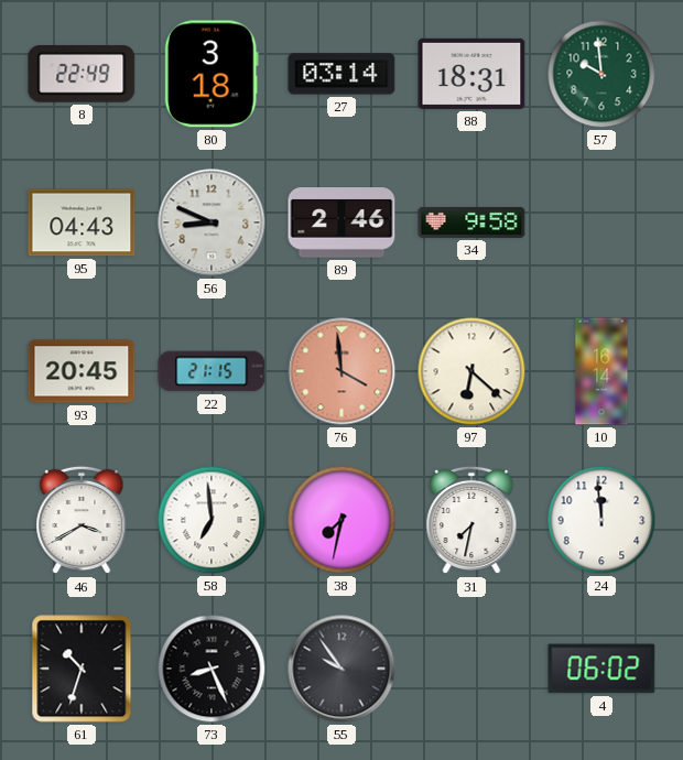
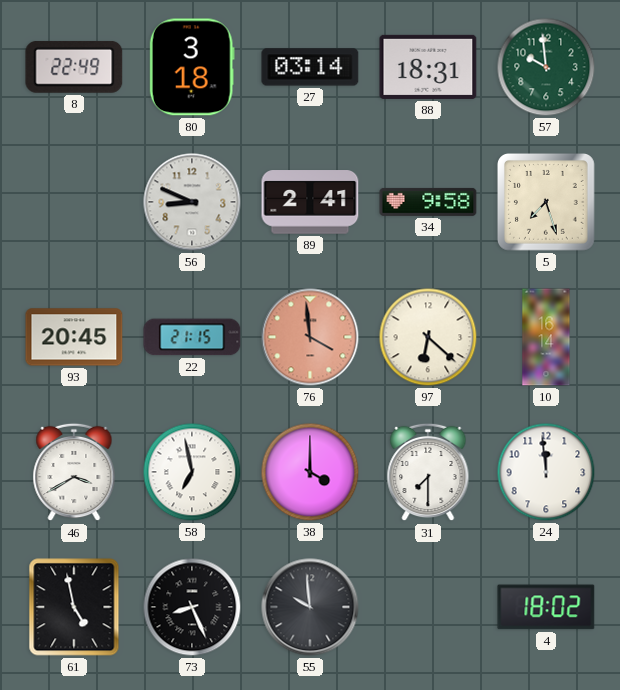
95: 04:43 -> none (82, 222)
89: 2:46 -> 2:41 (310, 202)
5: none -> 7:27 (546, 202)
58: 6:59 -> 6:58 (192, 472)
38: 7:32 -> 4:00 (310, 472)
31: 7:32 -> 7:30 (428, 472)
61: 10:33 -> 4:58 (74, 607)
55: 9:54 -> 9:59 (310, 607)
4: 06:02 -> 18:02 (546, 607)
